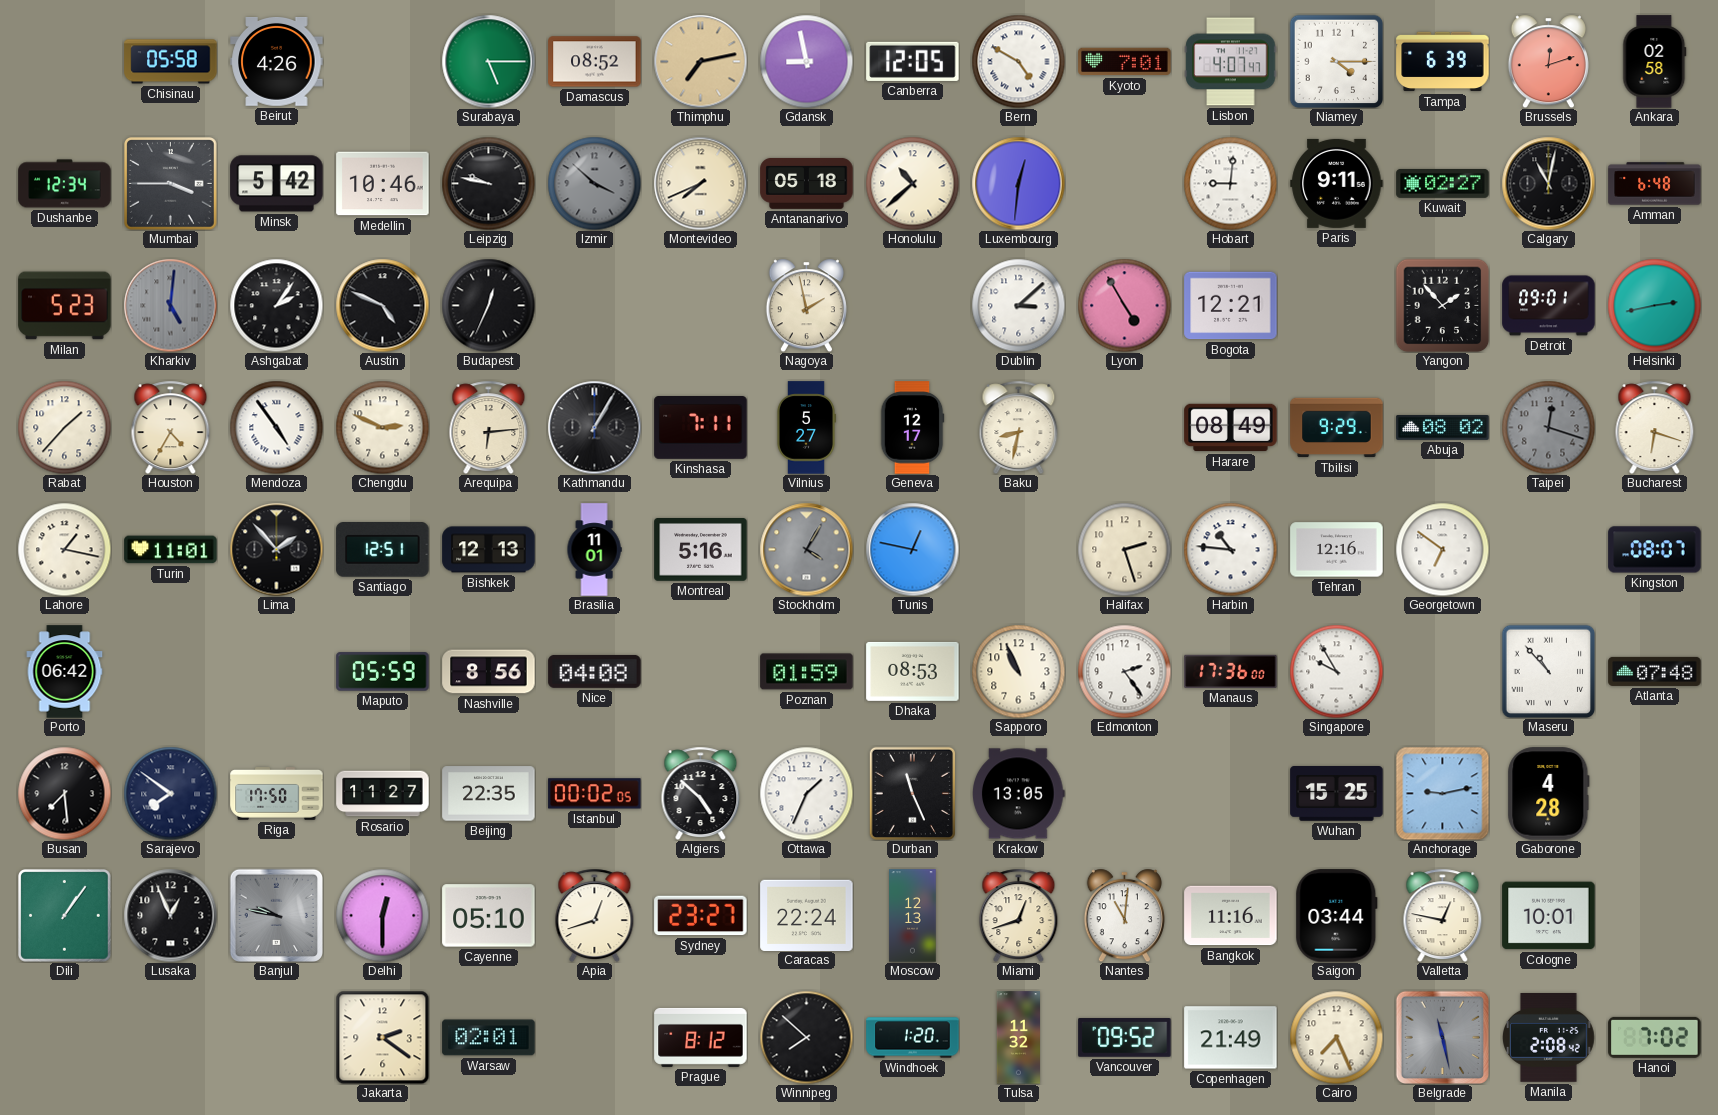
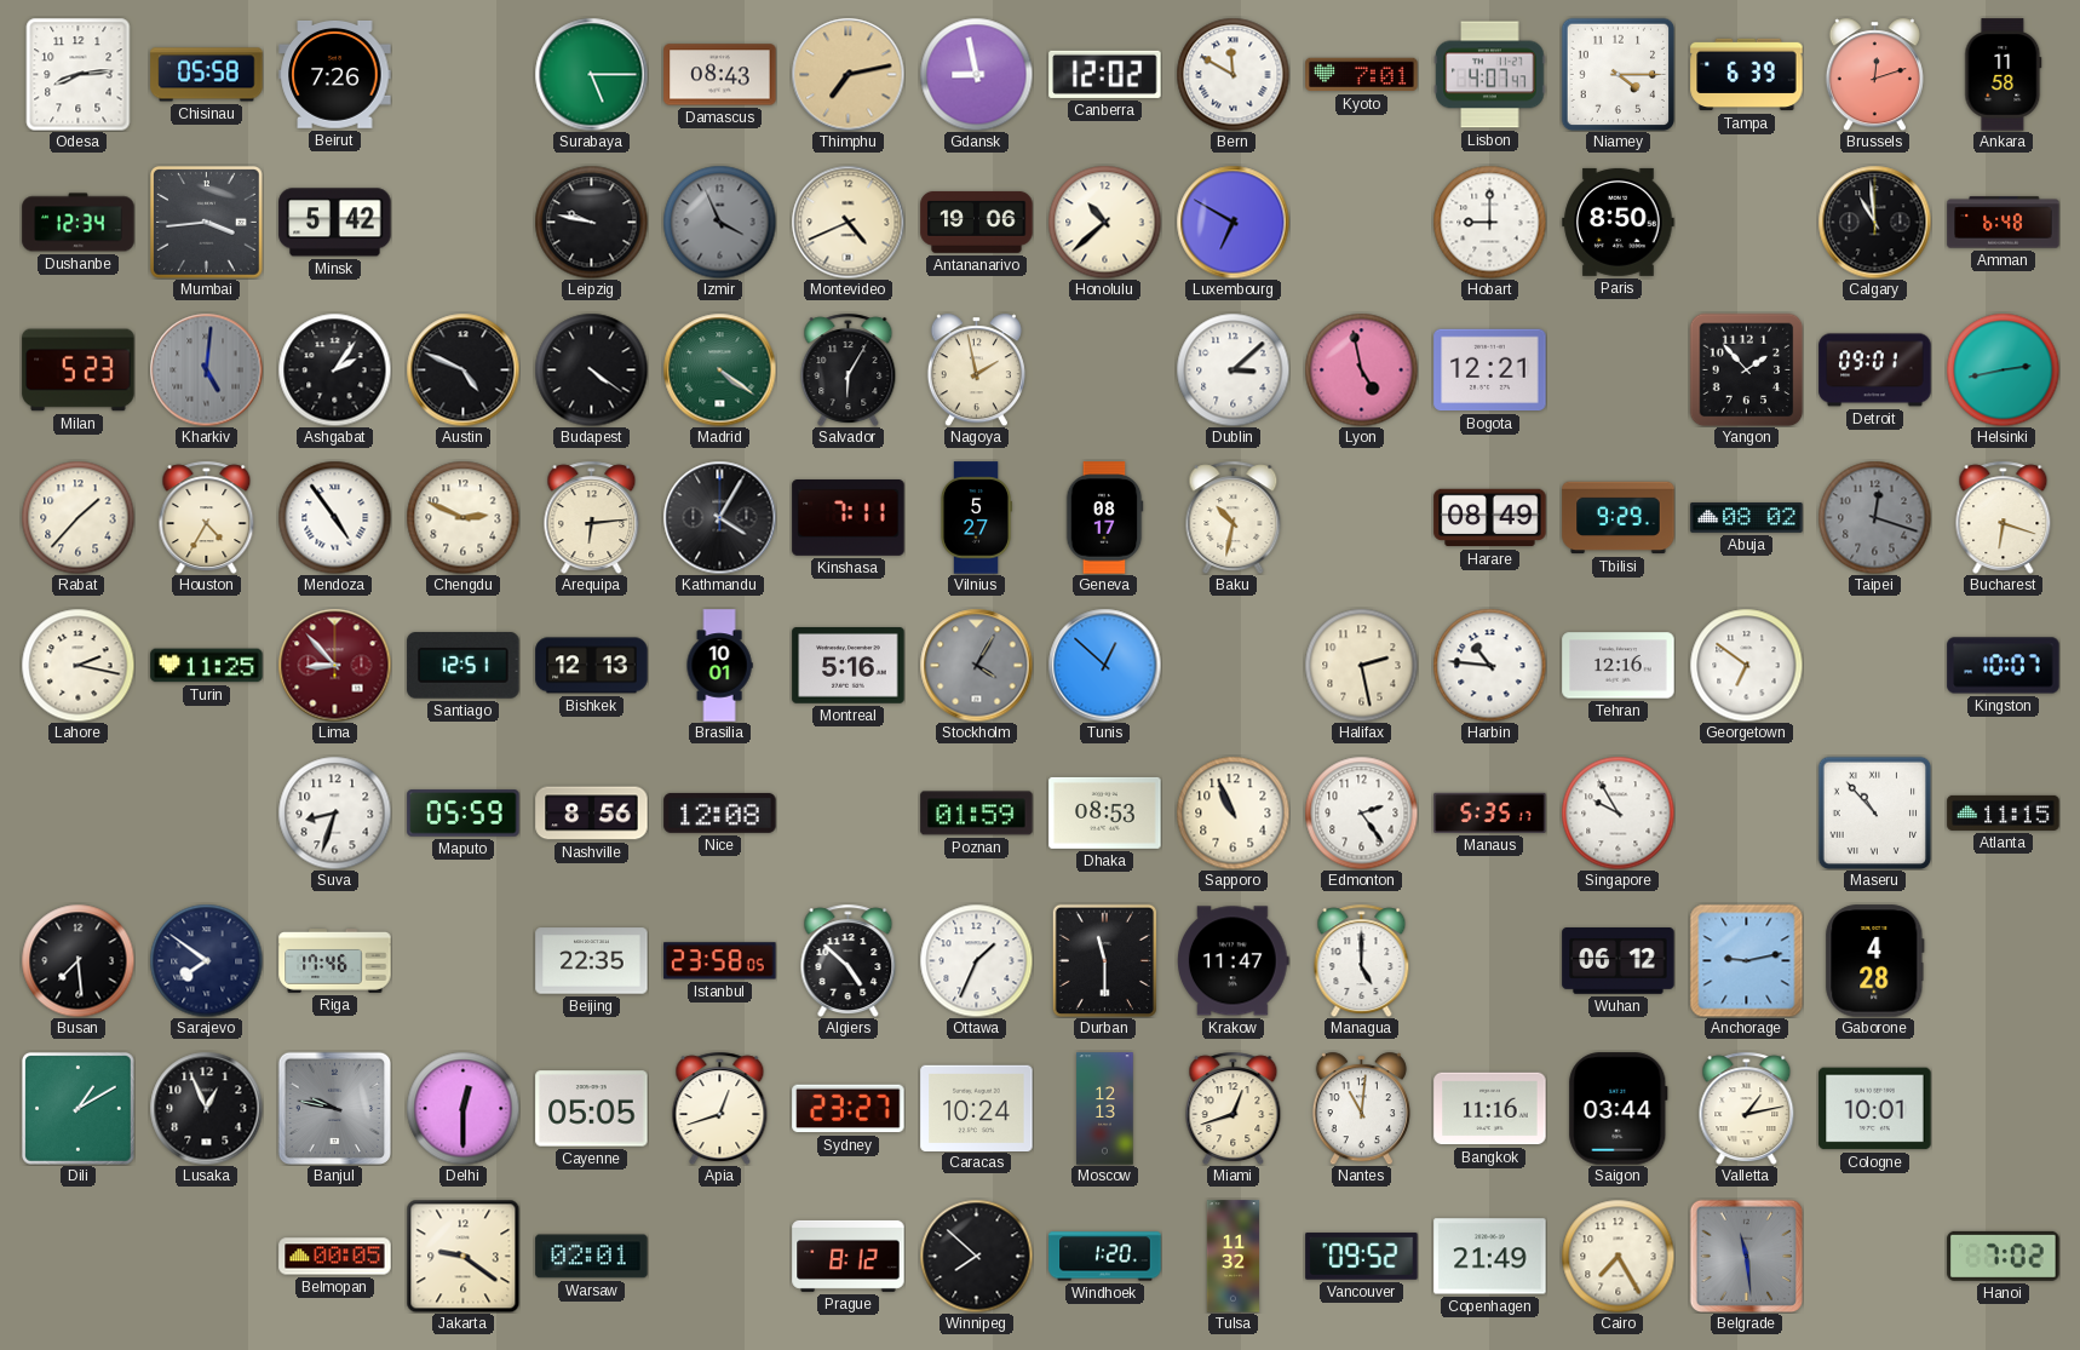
Odesa: none -> 8:14 (79, 74)
Beirut: 4:26 -> 7:26 (335, 75)
Damascus: 08:52 -> 08:43 (720, 75)
Canberra: 12:05 -> 12:02 (1105, 74)
Bern: 4:50 -> 11:50 (1233, 74)
Ankara: 02:58 -> 11:58 (2004, 75)
Mumbai: 3:45 -> 3:44 (207, 223)
Medellin: 10:46 -> none (383, 184)
Izmir: 3:52 -> 3:56 (719, 222)
Montevideo: 7:41 -> 4:41 (847, 222)
Antananarivo: 05:18 -> 19:06 (977, 222)
Luxembourg: 12:31 -> 6:50 (1233, 222)
Hobart: 9:01 -> 9:00 (1489, 222)
Paris: 9:11 -> 8:50 (1619, 222)
Kuwait: 02:27 -> none (1443, 183)
Calgary: 11:02 -> 10:59 (1874, 222)
Budapest: 12:34 -> 4:21 (591, 369)
Madrid: none -> 4:21 (719, 369)
Salvador: none -> 6:05 (849, 369)
Lyon: 4:55 -> 4:58 (1361, 369)
Kathmandu: 1:05 -> 4:05 (719, 517)
Geneva: 12:17 -> 08:17 (1104, 518)
Baku: 8:32 -> 10:32 (1234, 517)
Lahore: 1:17 -> 2:17 (77, 665)
Turin: 11:01 -> 11:25 (207, 666)
Lima: 1:53 -> 8:53 (334, 665)
Lima dial: black -> burgundy (334, 665)
Brasilia: 11:01 -> 10:01 (719, 666)
Tunis: 12:47 -> 12:52 (1104, 665)
Halifax: 2:27 -> 2:28 (1361, 665)
Kingston: 08:07 -> 10:07 (2004, 666)
Porto: 06:42 -> none (65, 672)
Suva: none -> 8:33 (334, 812)
Nice: 04:08 -> 12:08 (720, 814)
Manaus: 17:36 -> 5:35 (1490, 812)
Atlanta: 07:48 -> 11:15 (2004, 812)
Riga: 17:50 -> 17:46 (335, 961)
Rosario: 11:27 -> none (383, 794)
Istanbul: 00:02 -> 23:58 (720, 961)
Durban: 11:26 -> 11:30 (1104, 960)
Krakow: 13:05 -> 11:47 (1234, 961)
Managua: none -> 5:00 (1362, 960)
Wuhan: 15:25 -> 06:12 (1619, 961)
Dili: 1:06 -> 1:10 (79, 1109)
Cayenne: 05:10 -> 05:05 (592, 1109)
Caracas: 22:24 -> 10:24 (977, 1108)
Valletta: 12:47 -> 1:13 (1747, 1108)
Belmopan: none -> 00:05 (335, 1257)
Jakarta: 2:21 -> 9:21 (462, 1256)
Cairo: 7:26 -> 7:25 (1618, 1256)
Belgrade: 11:28 -> 11:29 (1746, 1256)
Manila: 2:08 -> none (1549, 1038)
